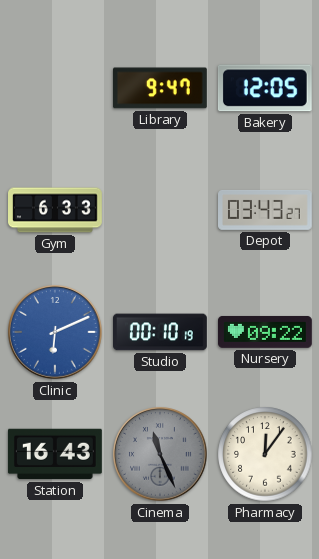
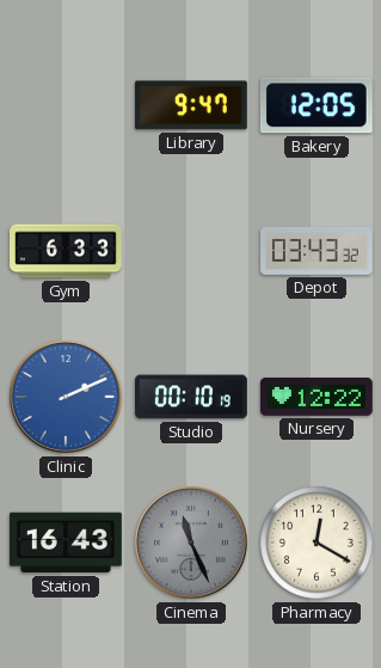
Depot: 03:43:27 -> 03:43:32 (318, 251)
Clinic: 6:11 -> 2:11 (67, 398)
Nursery: 09:22 -> 12:22 (318, 397)
Pharmacy: 12:06 -> 12:20 (317, 543)
